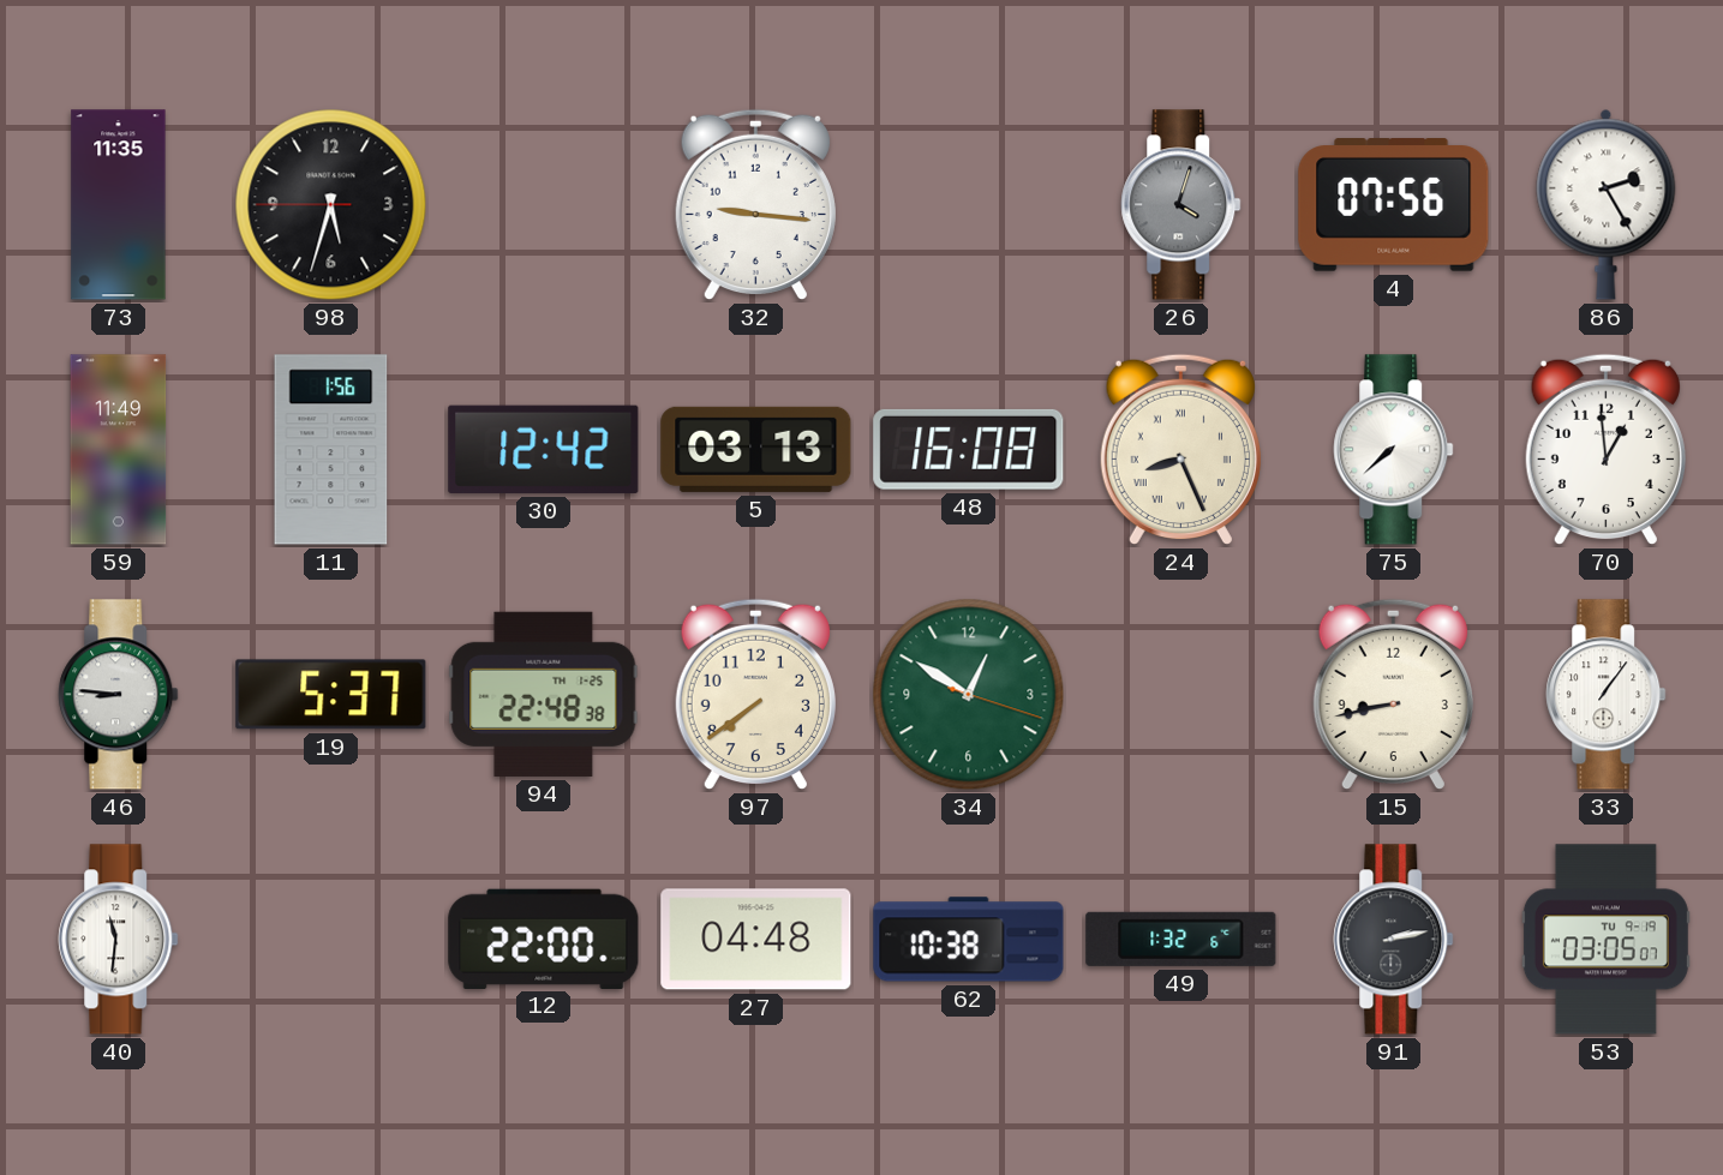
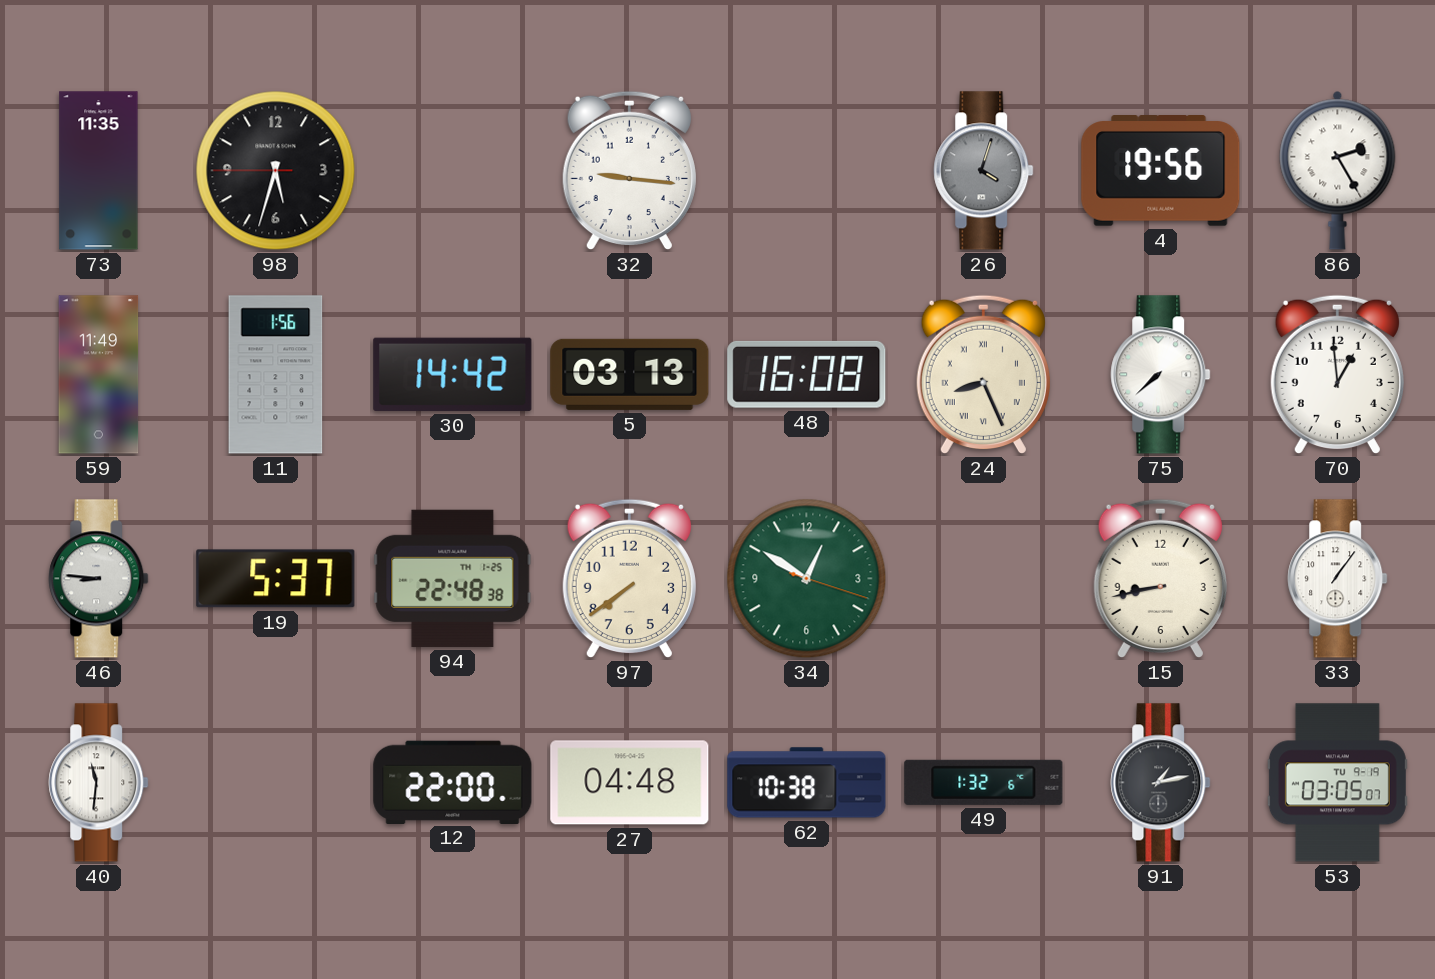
4: 07:56 -> 19:56 (1161, 171)
30: 12:42 -> 14:42 (453, 374)
91: 2:13 -> 1:13 (1161, 783)
